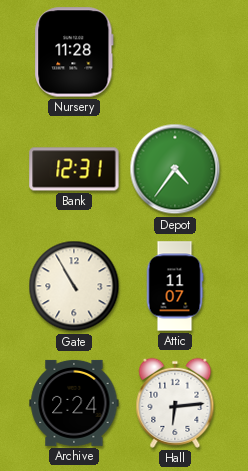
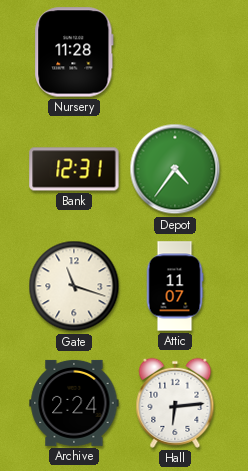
Gate: 10:55 -> 11:18 (74, 286)
